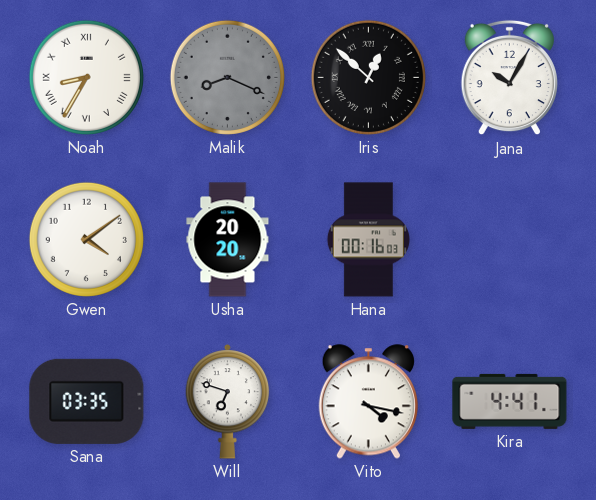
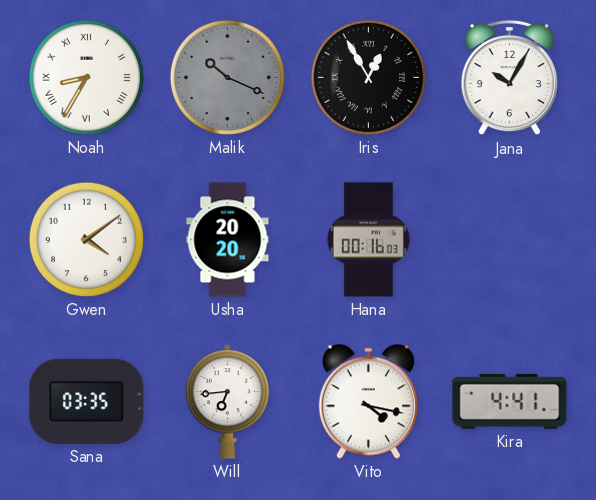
Malik: 8:19 -> 10:19 (227, 77)
Iris: 12:52 -> 12:55 (368, 77)
Will: 6:48 -> 6:44 (228, 402)
